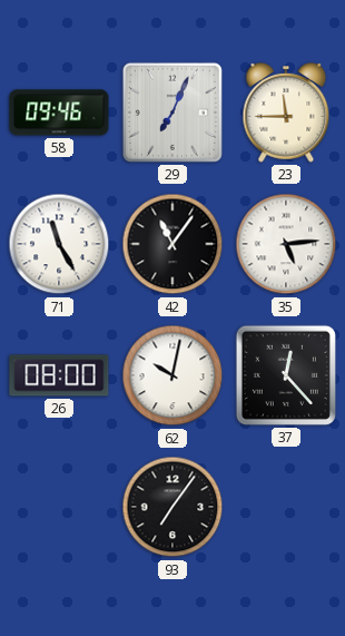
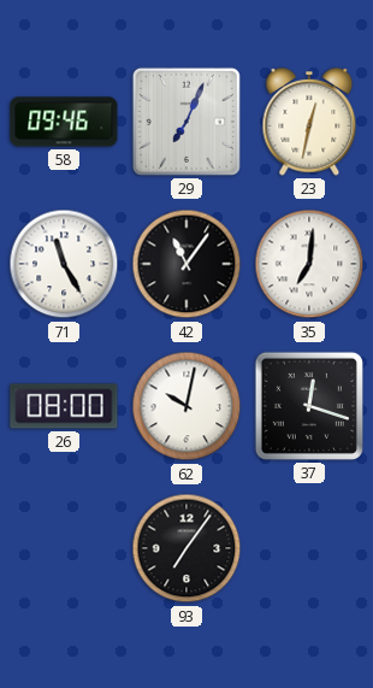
23: 11:45 -> 12:32 (309, 122)
35: 5:14 -> 7:01 (309, 264)
37: 12:23 -> 12:18 (309, 406)
